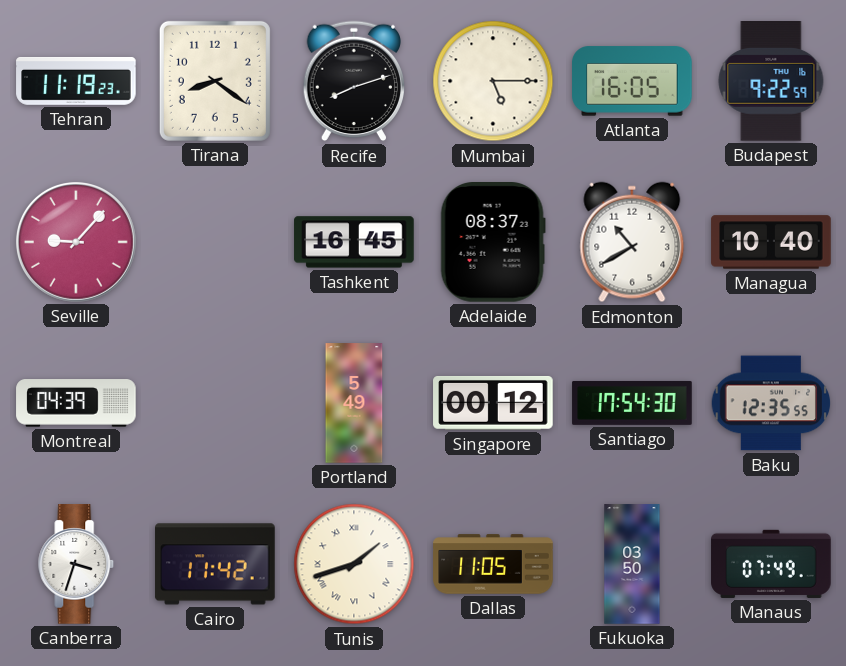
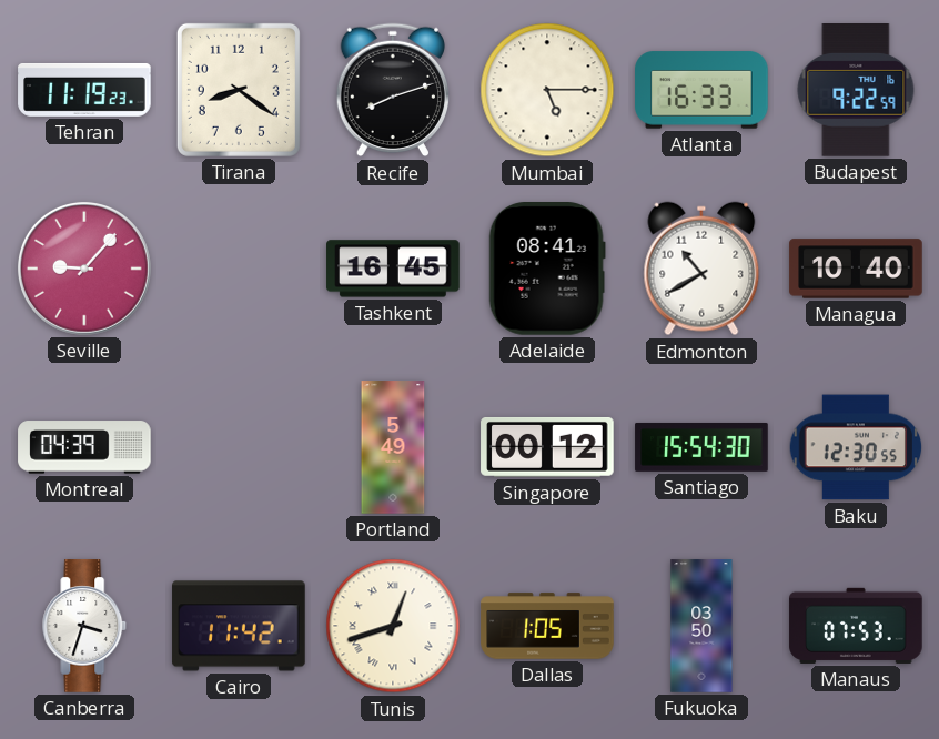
Atlanta: 16:05 -> 16:33 (701, 90)
Adelaide: 08:37 -> 08:41 (547, 270)
Santiago: 17:54 -> 15:54 (701, 447)
Baku: 12:35 -> 12:30 (856, 447)
Tunis: 1:42 -> 12:42 (393, 626)
Dallas: 11:05 -> 1:05 (547, 626)
Manaus: 07:49 -> 07:53 (856, 626)
